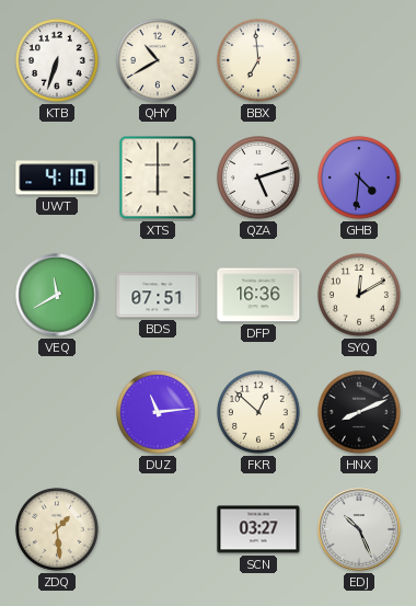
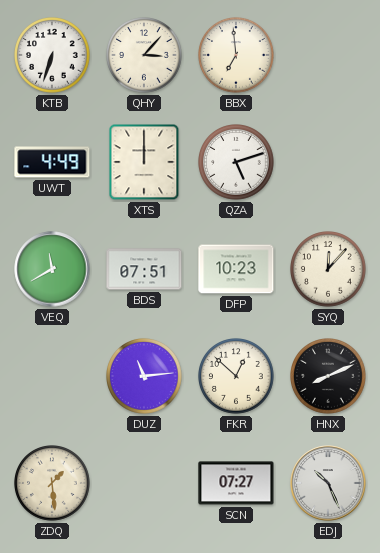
QHY: 10:40 -> 3:07 (145, 56)
UWT: 4:10 -> 4:49 (52, 162)
XTS: 6:00 -> 12:00 (144, 162)
GHB: 4:31 -> none (360, 179)
DFP: 16:36 -> 10:23 (236, 269)
SYQ: 12:10 -> 12:07 (329, 270)
SCN: 03:27 -> 07:27 (236, 483)
